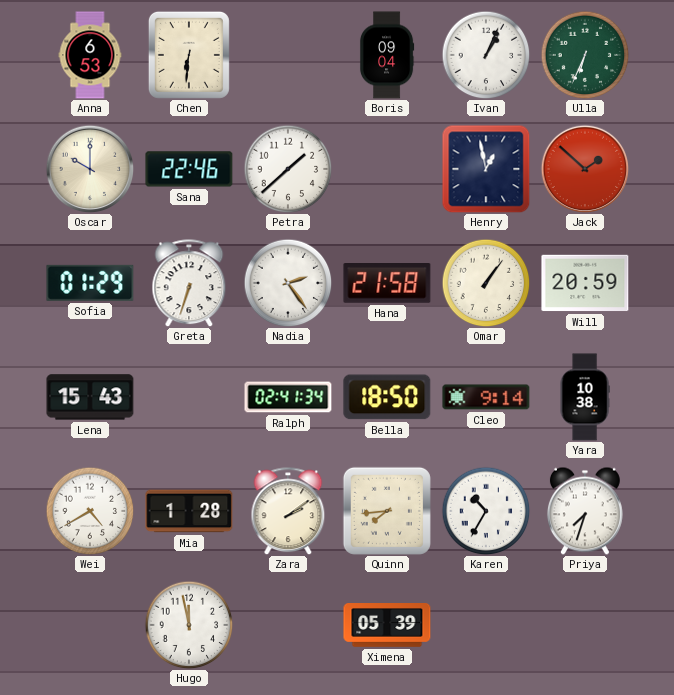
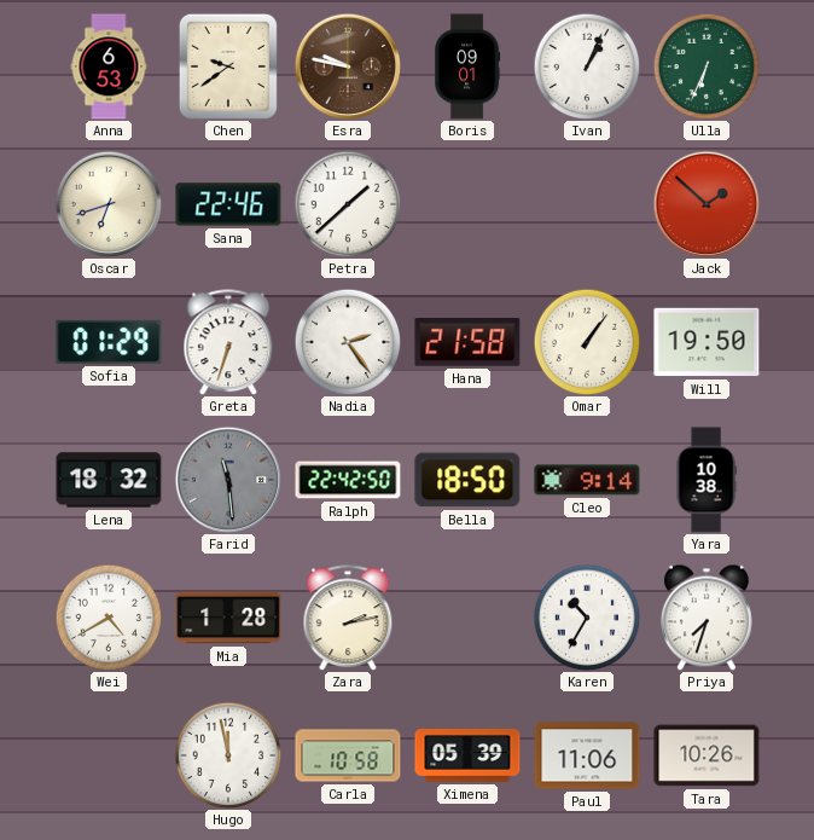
Chen: 6:31 -> 9:39 (228, 66)
Esra: none -> 9:47 (348, 66)
Boris: 09:04 -> 09:01 (467, 66)
Oscar: 10:00 -> 6:42 (109, 204)
Henry: 12:58 -> none (486, 169)
Will: 20:59 -> 19:50 (707, 342)
Lena: 15:43 -> 18:32 (109, 480)
Farid: none -> 11:29 (228, 480)
Ralph: 02:41 -> 22:42 (348, 480)
Zara: 2:09 -> 2:13 (348, 618)
Quinn: 7:44 -> none (387, 511)
Carla: none -> 10:58 (348, 755)
Paul: none -> 11:06 (587, 755)
Tara: none -> 10:26 (707, 755)
